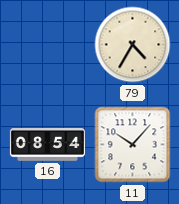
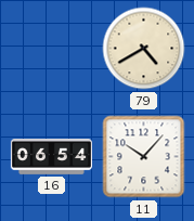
79: 4:35 -> 4:40 (144, 49)
16: 08:54 -> 06:54 (51, 157)
